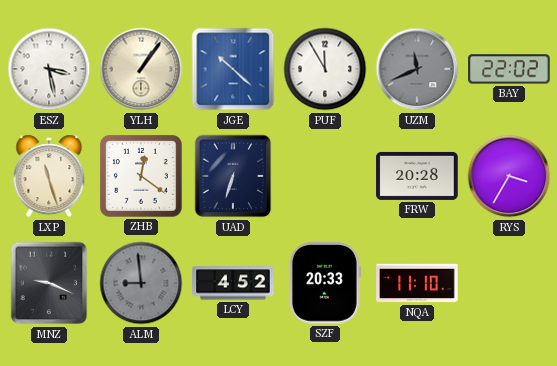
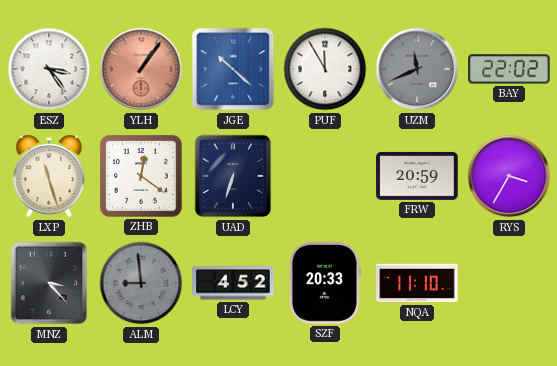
ESZ: 3:28 -> 3:24 (49, 69)
YLH dial: cream -> salmon (141, 69)
FRW: 20:28 -> 20:59 (417, 176)
MNZ: 9:19 -> 3:23 (49, 283)
